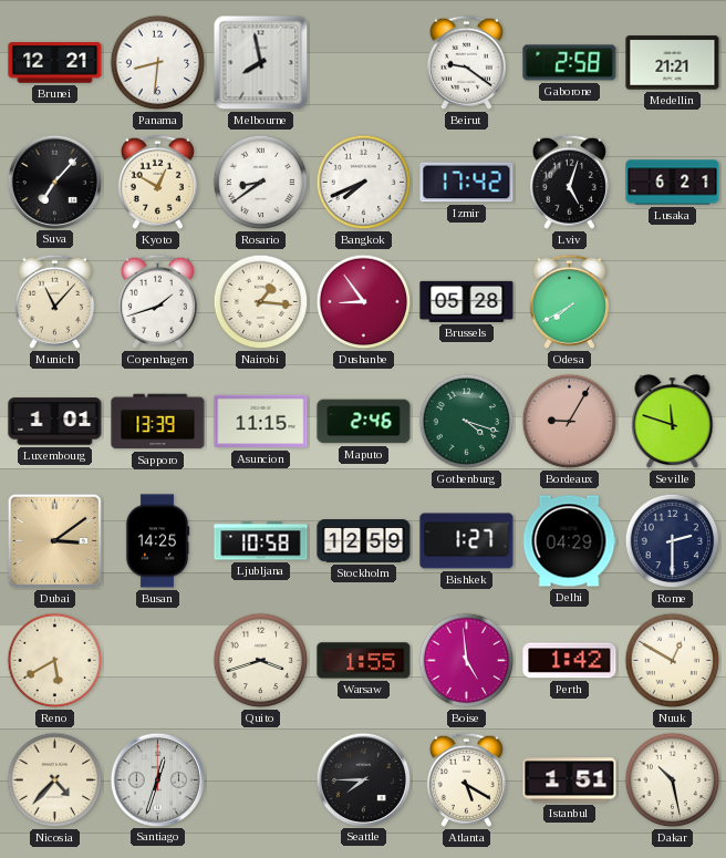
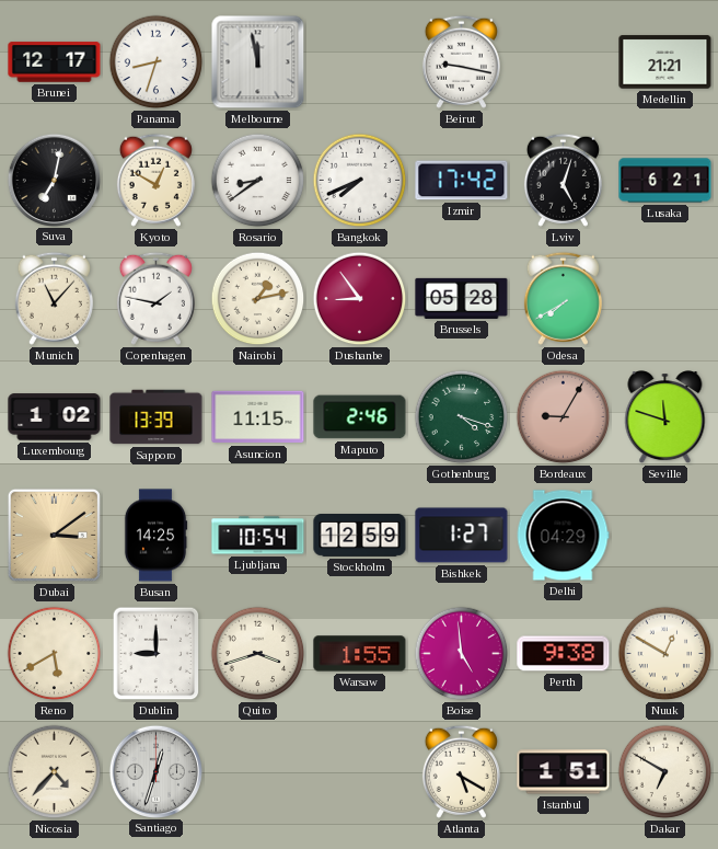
Brunei: 12:21 -> 12:17 (55, 62)
Panama: 8:31 -> 8:33 (157, 62)
Melbourne: 7:58 -> 11:58 (258, 62)
Beirut: 9:21 -> 9:17 (461, 61)
Gaborone: 2:58 -> none (570, 63)
Suva: 7:07 -> 7:02 (54, 180)
Copenhagen: 1:42 -> 1:47 (155, 298)
Nairobi: 1:16 -> 1:13 (258, 299)
Luxembourg: 1:01 -> 1:02 (55, 417)
Ljubljana: 10:58 -> 10:54 (258, 536)
Rome: 2:30 -> none (673, 541)
Dublin: none -> 9:00 (157, 654)
Perth: 1:42 -> 9:38 (564, 654)
Seattle: 7:45 -> none (363, 779)
Dakar: 10:28 -> 6:50 (665, 772)
